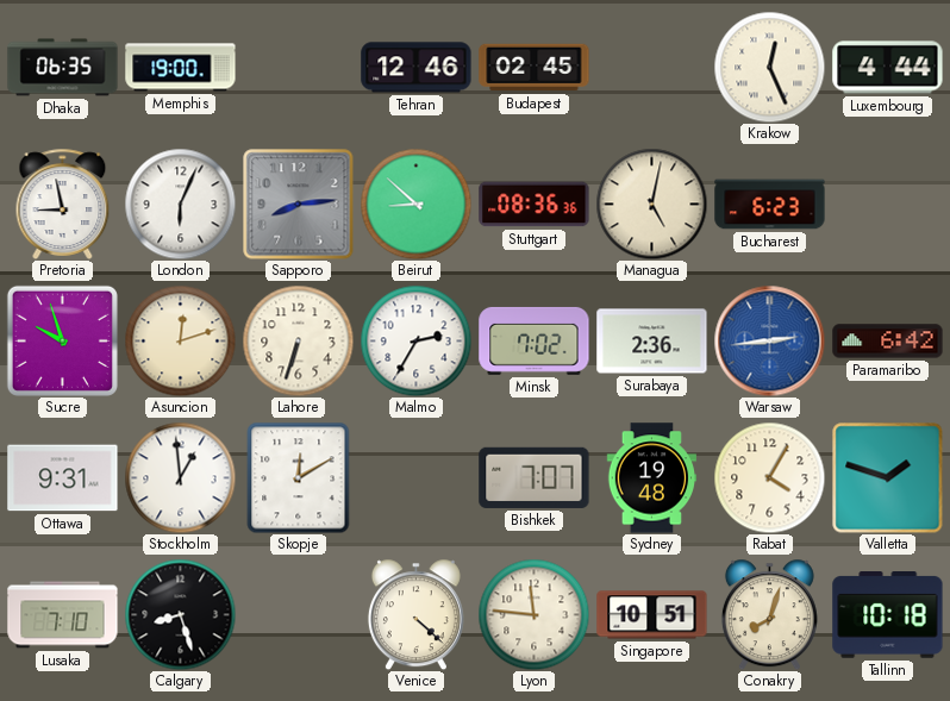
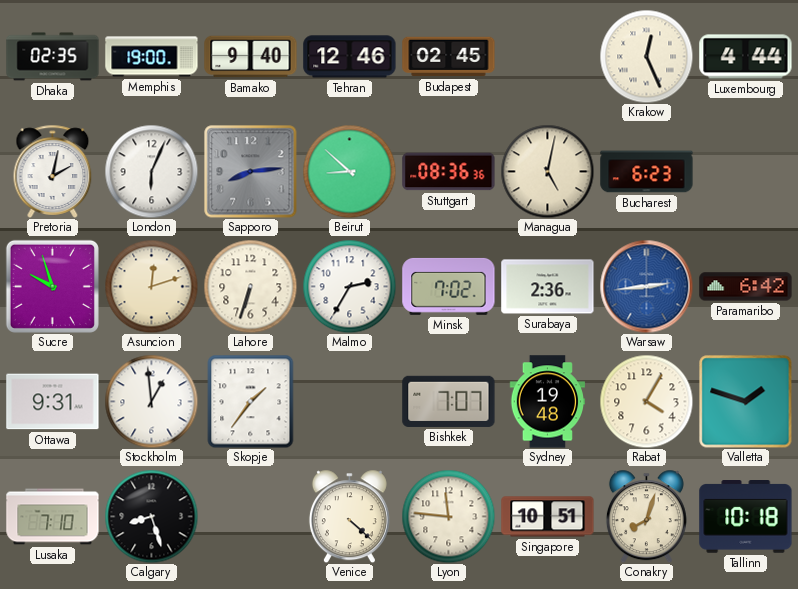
Dhaka: 06:35 -> 02:35 (53, 57)
Bamako: none -> 9:40 (251, 57)
Pretoria: 8:58 -> 2:02 (53, 171)
Skopje: 12:10 -> 1:36 (251, 401)
